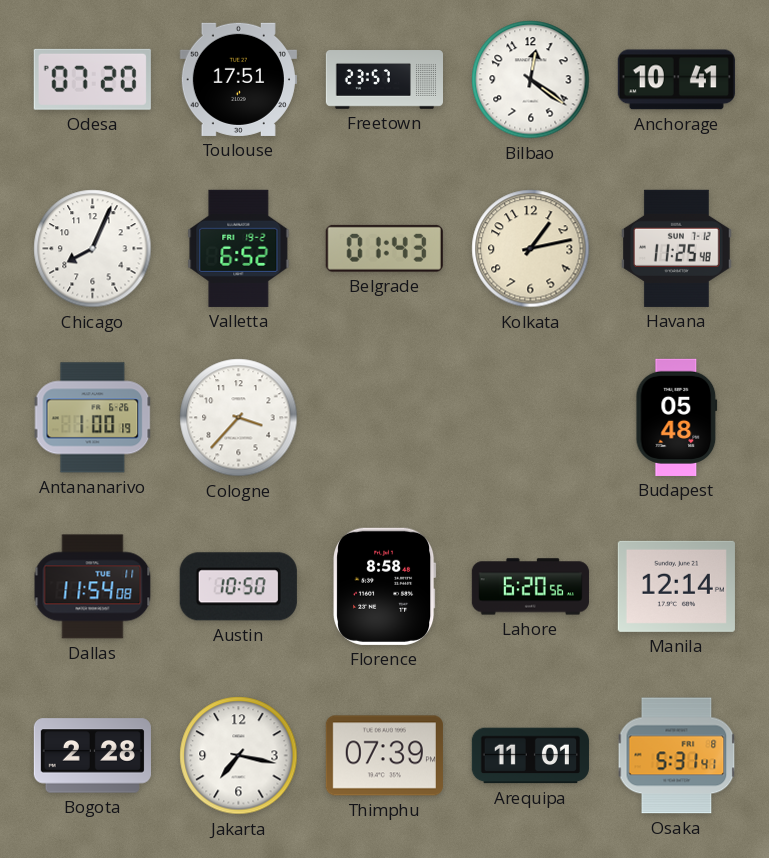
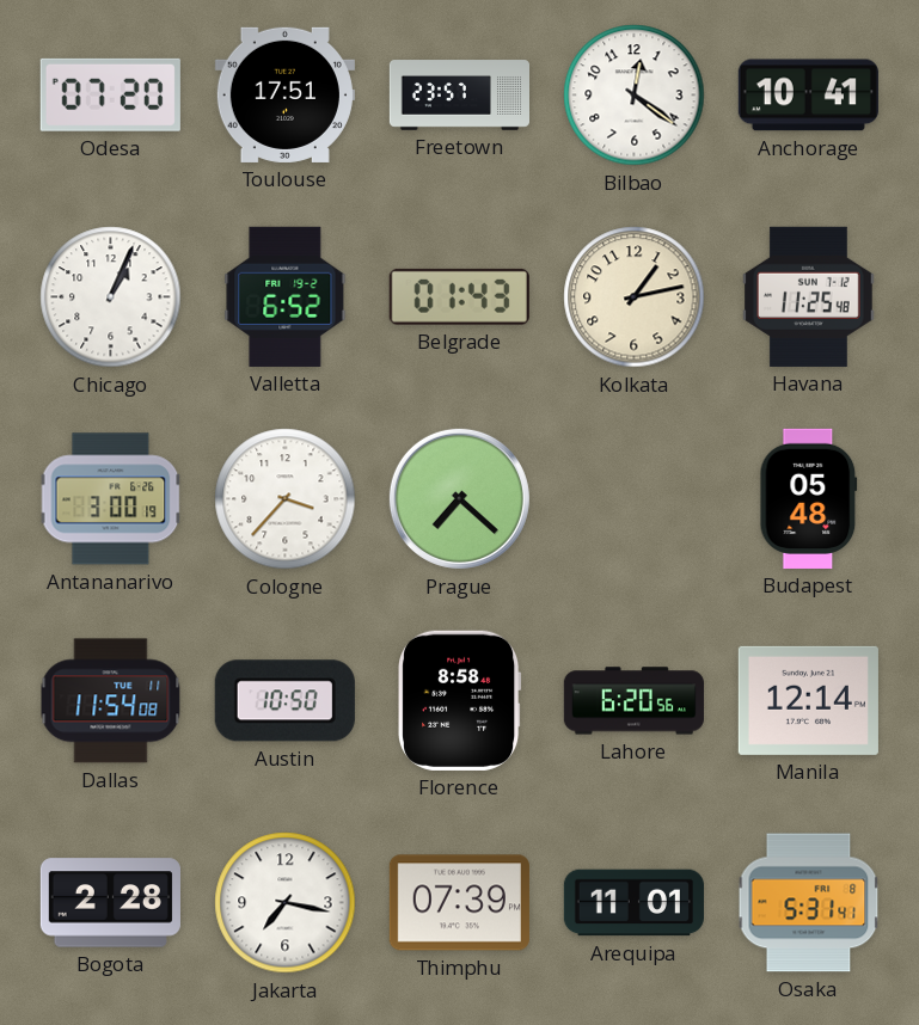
Chicago: 8:04 -> 1:04 (111, 297)
Antananarivo: 1:00 -> 3:00 (111, 499)
Prague: none -> 7:22 (459, 498)
